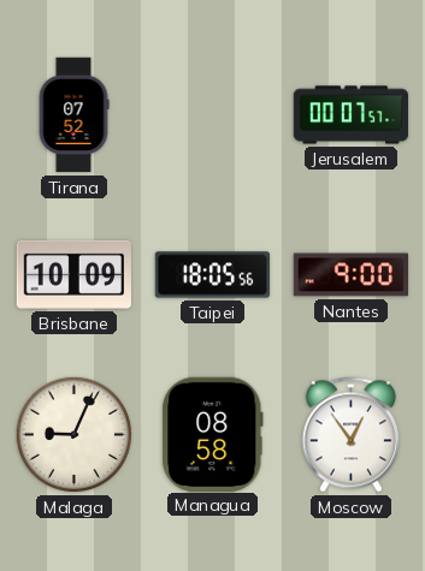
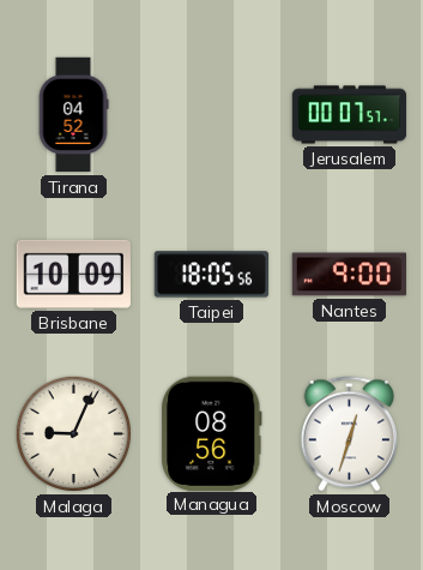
Tirana: 07:52 -> 04:52 (73, 115)
Managua: 08:58 -> 08:56 (212, 433)
Moscow: 12:54 -> 12:33 (349, 434)
